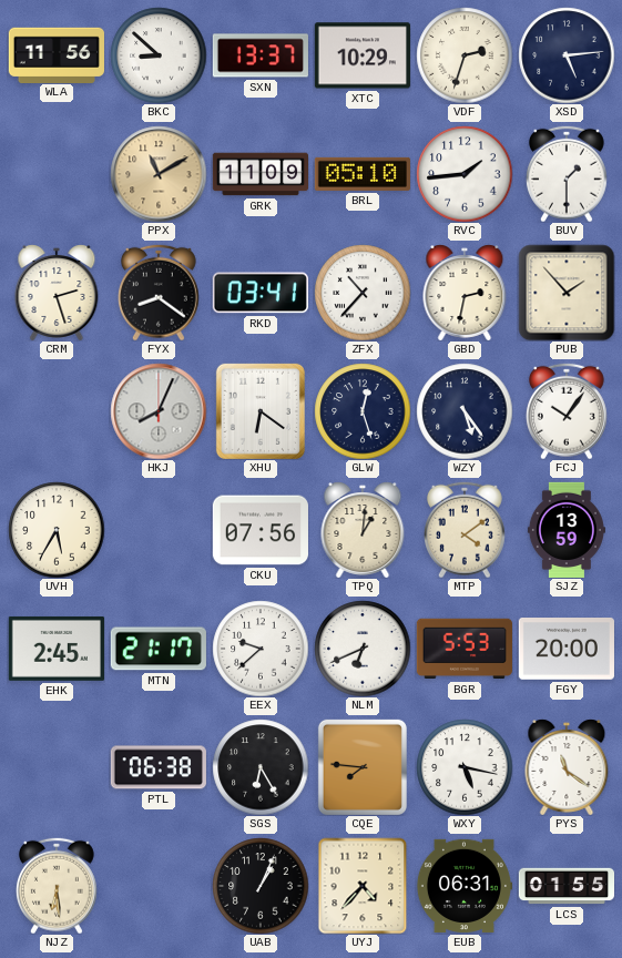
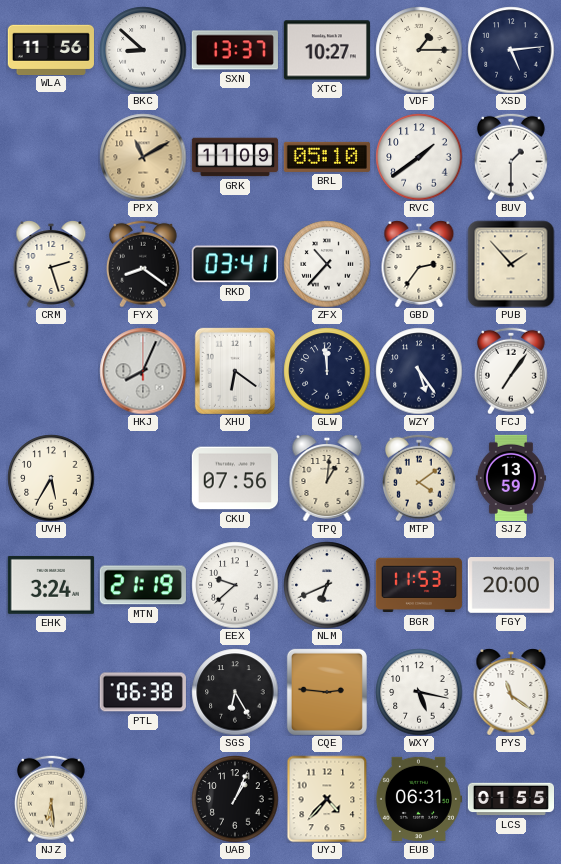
XTC: 10:29 -> 10:27 (327, 50)
VDF: 2:33 -> 1:15 (419, 50)
RVC: 1:44 -> 1:39 (419, 157)
GBD: 2:32 -> 2:36 (419, 264)
GLW: 12:27 -> 11:59 (327, 371)
FCJ: 10:06 -> 7:06 (511, 371)
EHK: 2:45 -> 3:24 (51, 585)
MTN: 21:17 -> 21:19 (143, 585)
BGR: 5:53 -> 11:53 (419, 585)
CQE: 7:46 -> 2:46 (327, 692)
